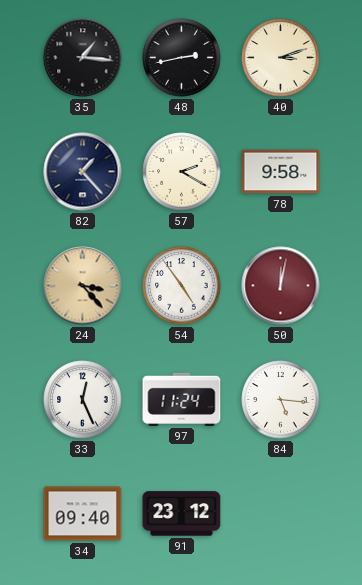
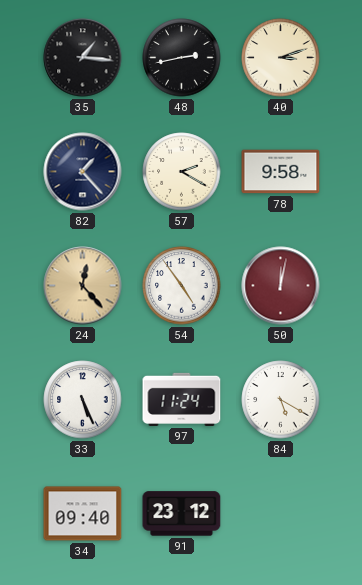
24: 3:23 -> 12:23 (83, 286)
33: 12:26 -> 5:26 (83, 400)
84: 5:16 -> 5:20 (281, 400)
